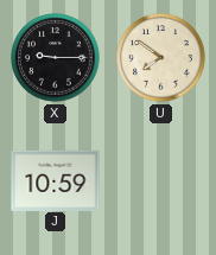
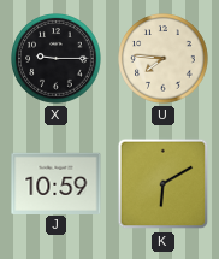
U: 7:51 -> 7:46 (164, 59)
K: none -> 6:10 (164, 184)
